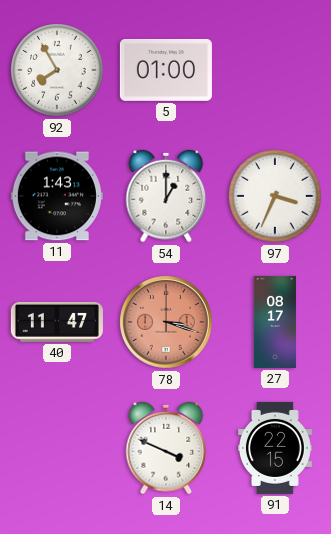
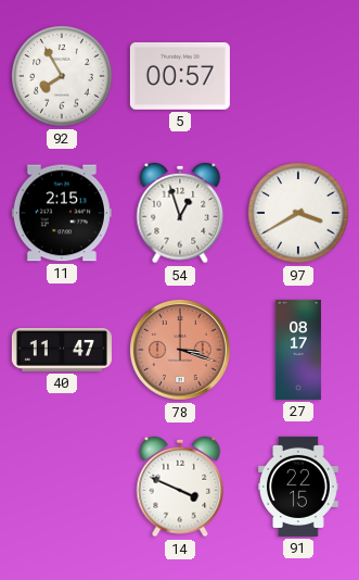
5: 01:00 -> 00:57 (180, 76)
11: 1:43 -> 2:15 (62, 213)
54: 1:00 -> 12:57 (180, 213)
97: 3:34 -> 3:40 (299, 214)
